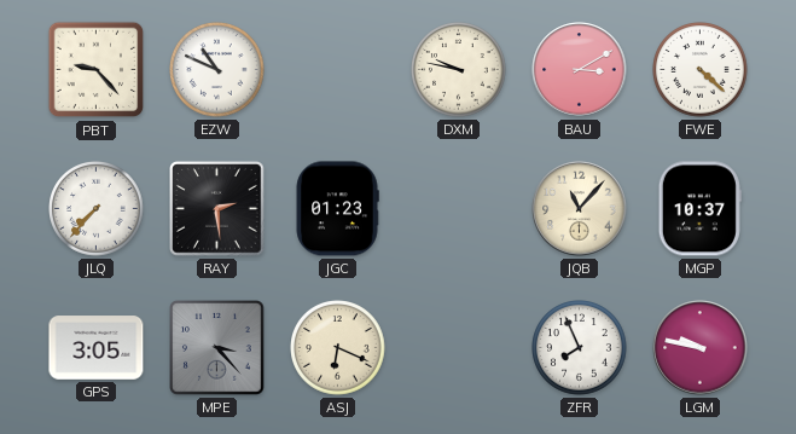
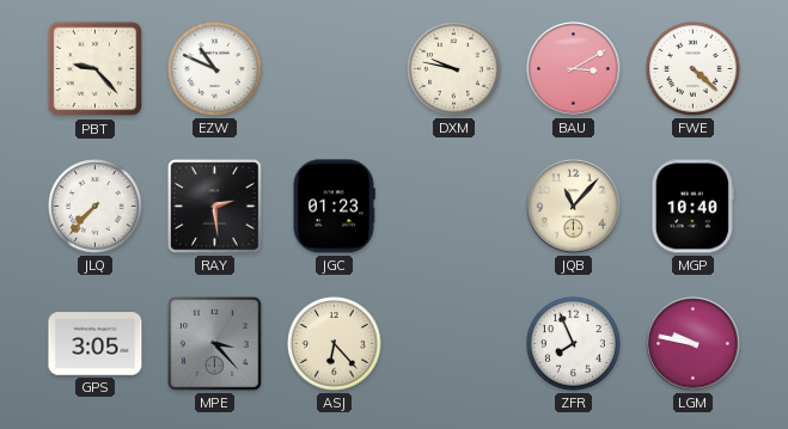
MGP: 10:37 -> 10:40 (692, 207)
ASJ: 6:19 -> 6:23 (335, 344)
